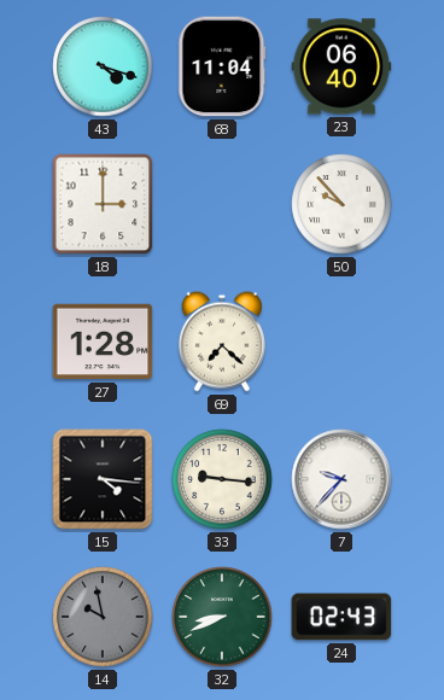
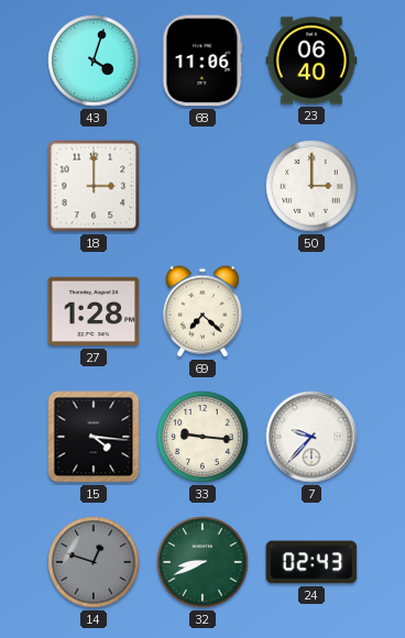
43: 4:18 -> 4:03 (94, 61)
68: 11:04 -> 11:06 (202, 61)
50: 9:53 -> 3:00 (311, 186)
14: 9:58 -> 12:48 (94, 562)
